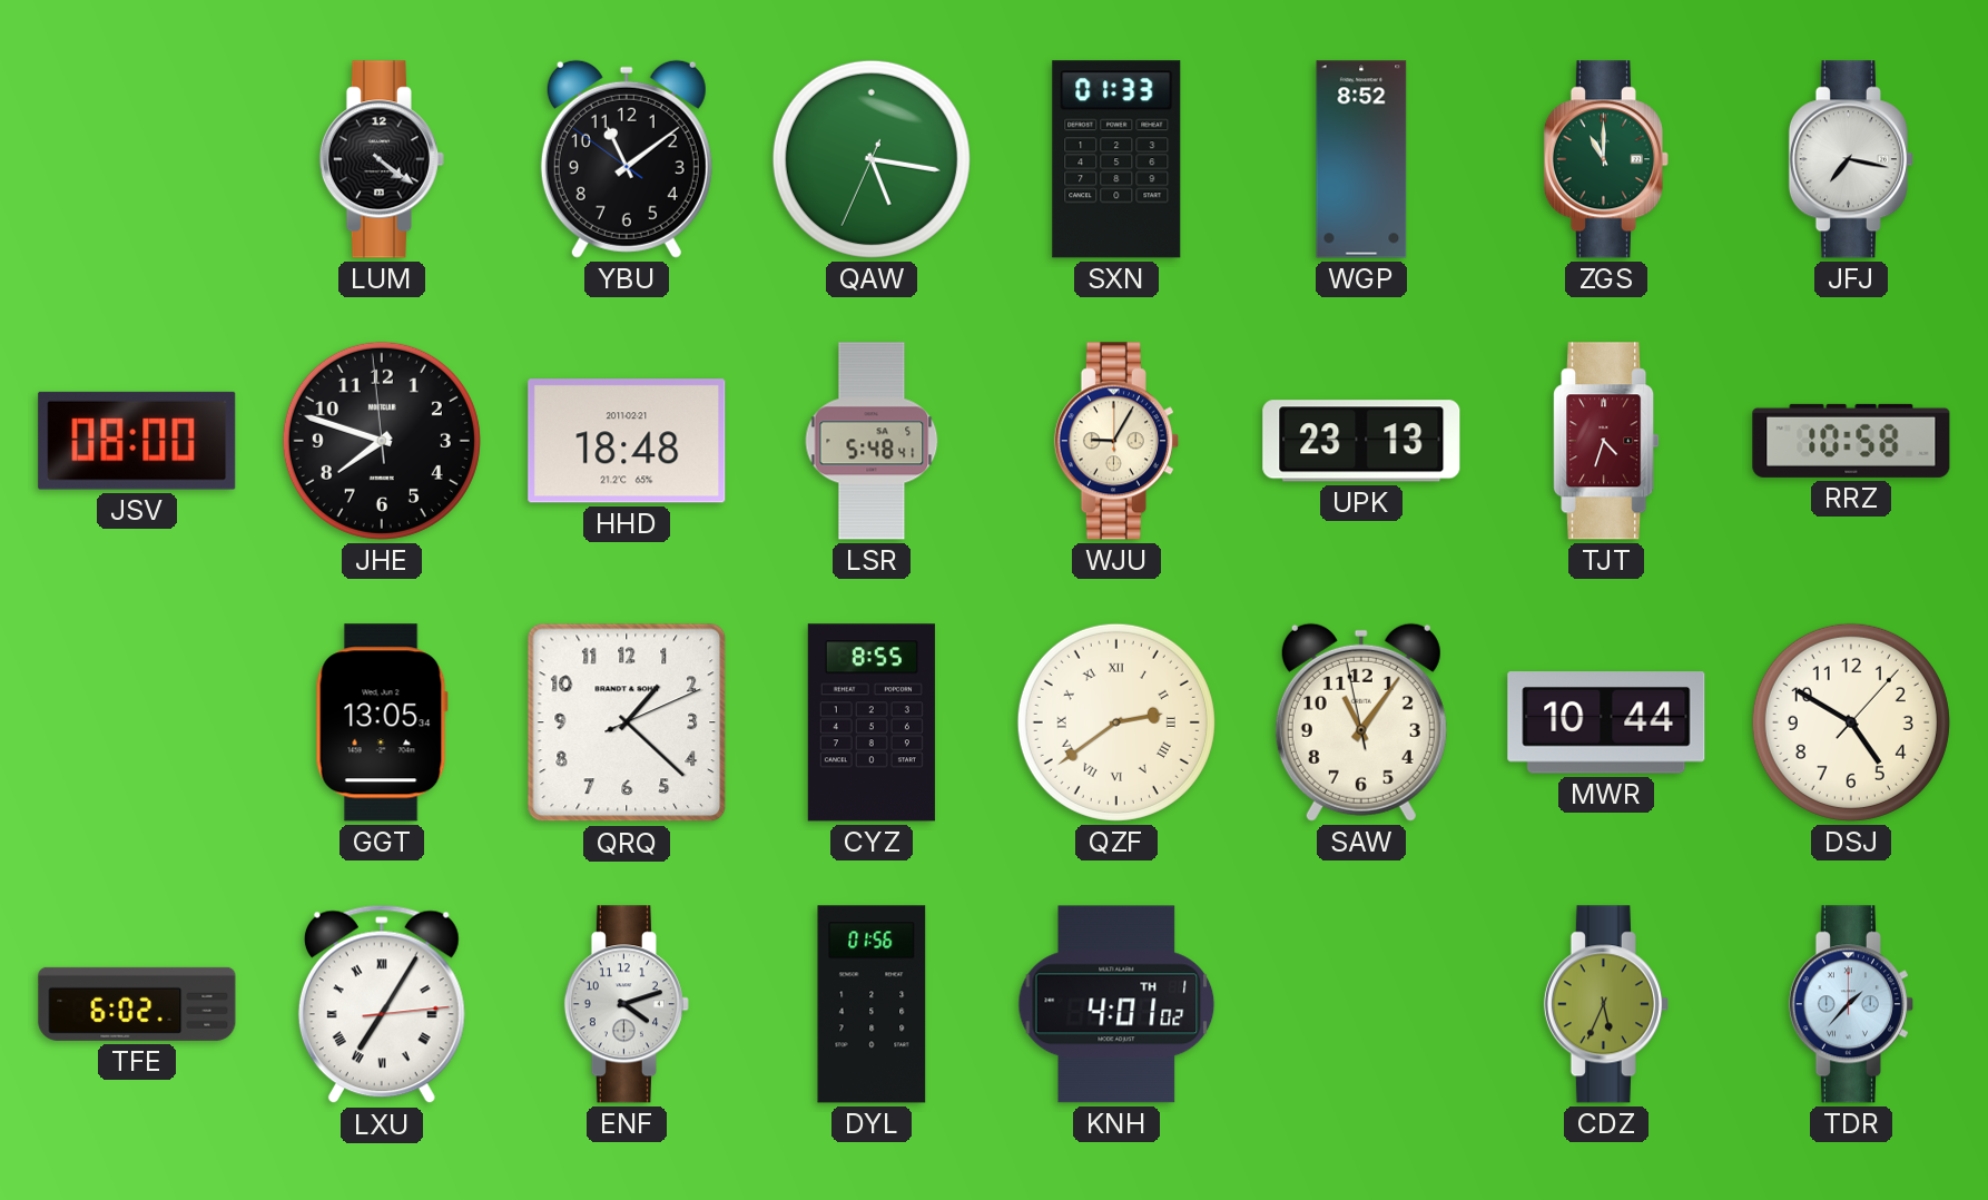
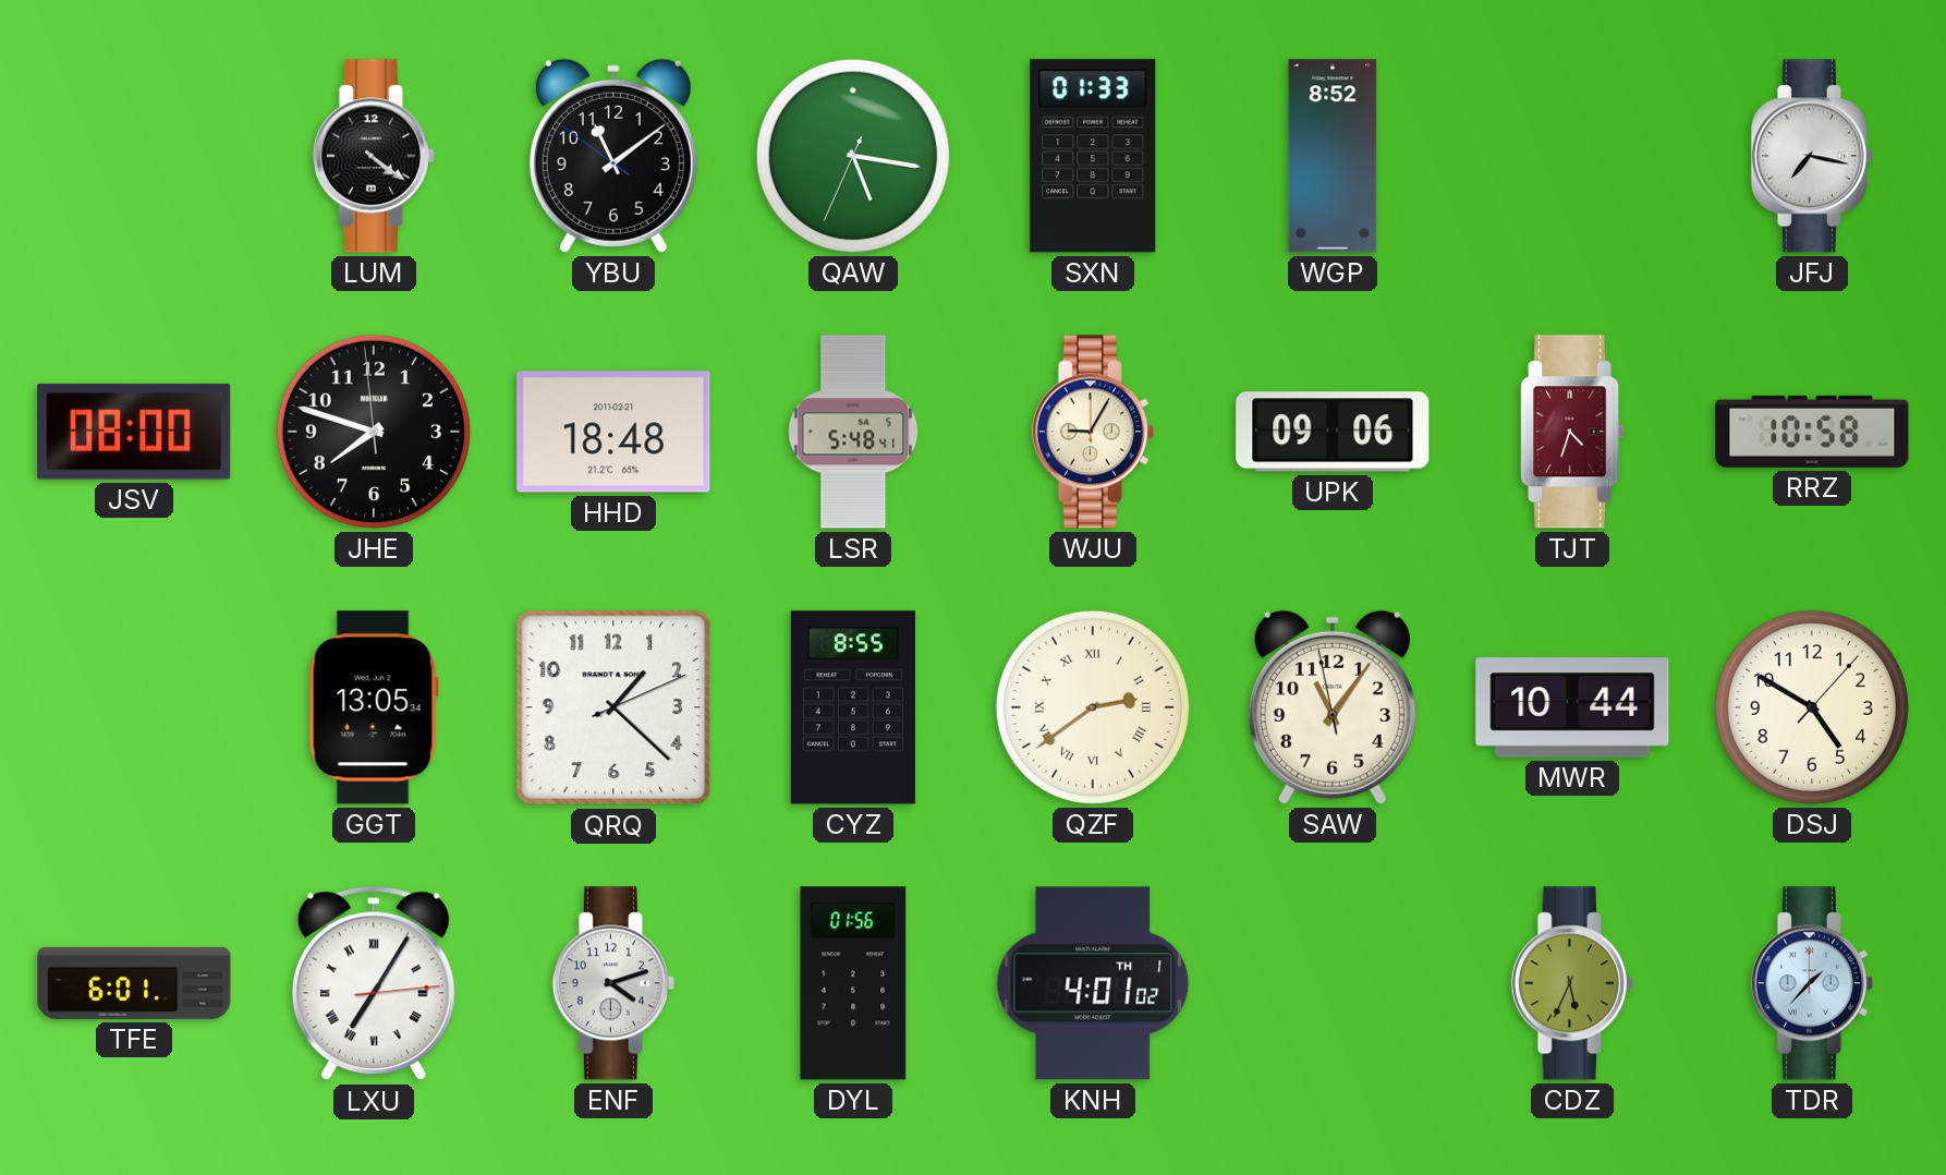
ZGS: 11:00 -> none (1606, 159)
UPK: 23:13 -> 09:06 (1333, 432)
TFE: 6:02 -> 6:01 (134, 983)
